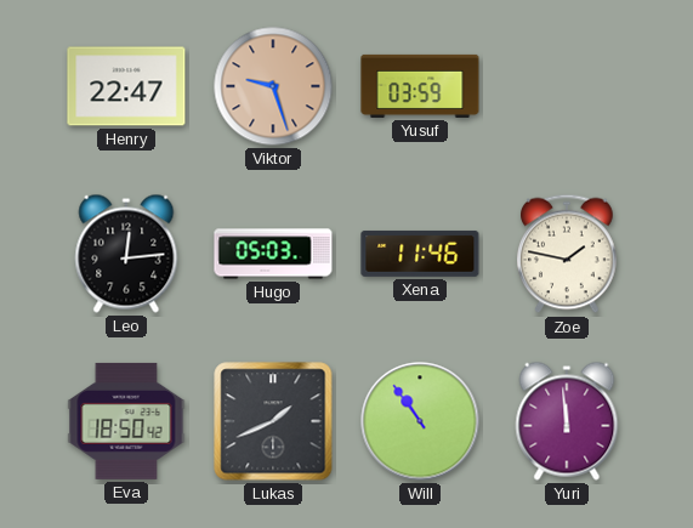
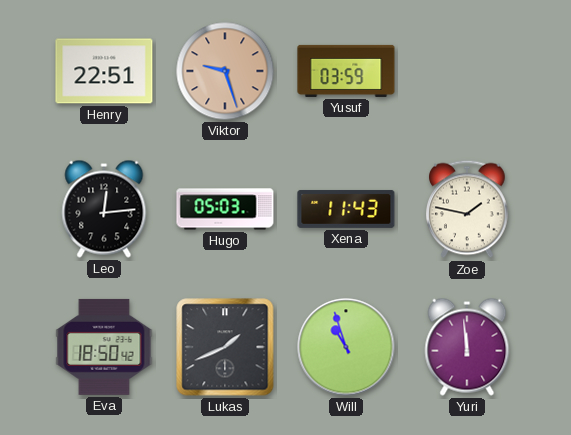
Henry: 22:47 -> 22:51 (104, 71)
Xena: 11:46 -> 11:43 (346, 209)
Will: 10:54 -> 10:57 (346, 347)
